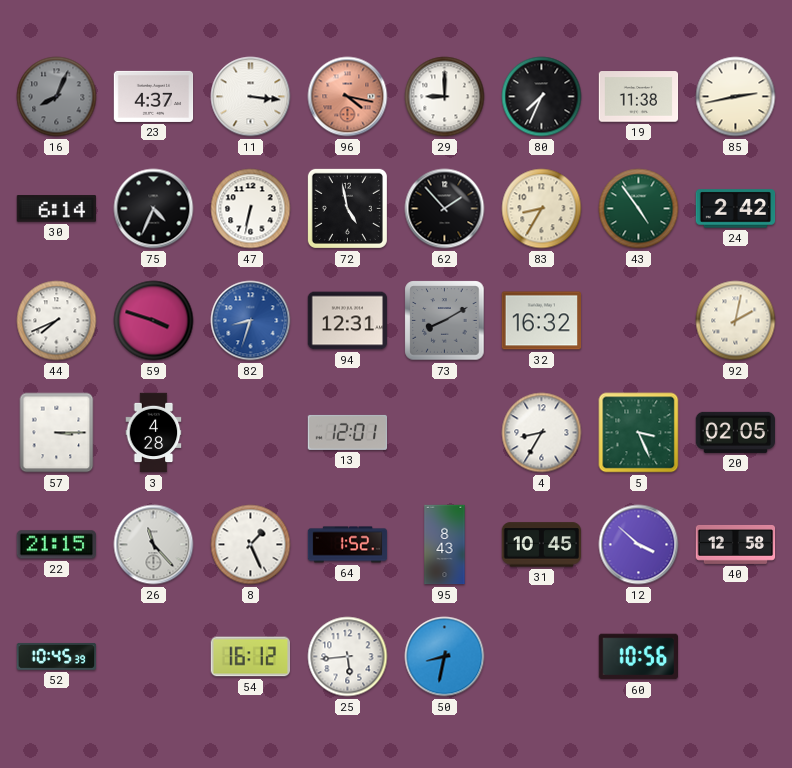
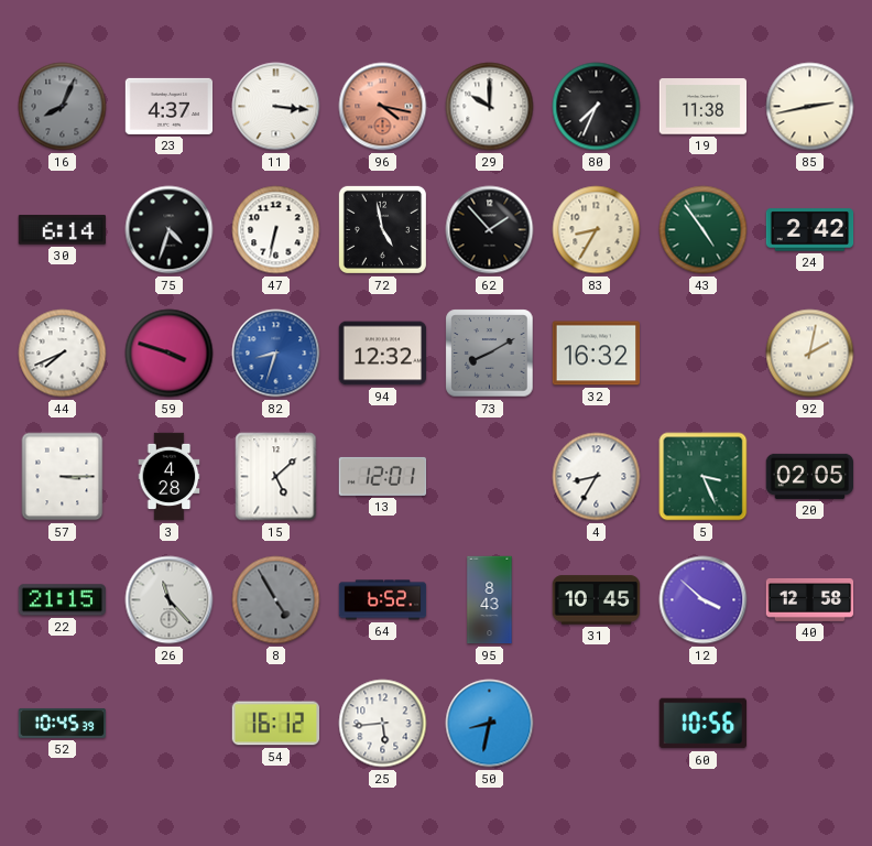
29: 9:00 -> 10:00 (490, 107)
75: 4:34 -> 4:33 (170, 230)
94: 12:31 -> 12:32 (383, 354)
15: none -> 5:08 (276, 477)
8: 1:26 -> 4:55 (276, 600)
8 dial: white -> grey (276, 600)
64: 1:52 -> 6:52 (383, 600)
